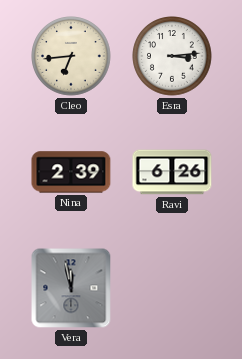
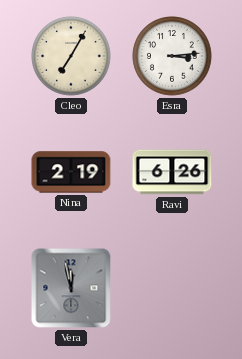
Cleo: 6:44 -> 7:05 (71, 56)
Nina: 2:39 -> 2:19 (71, 172)
